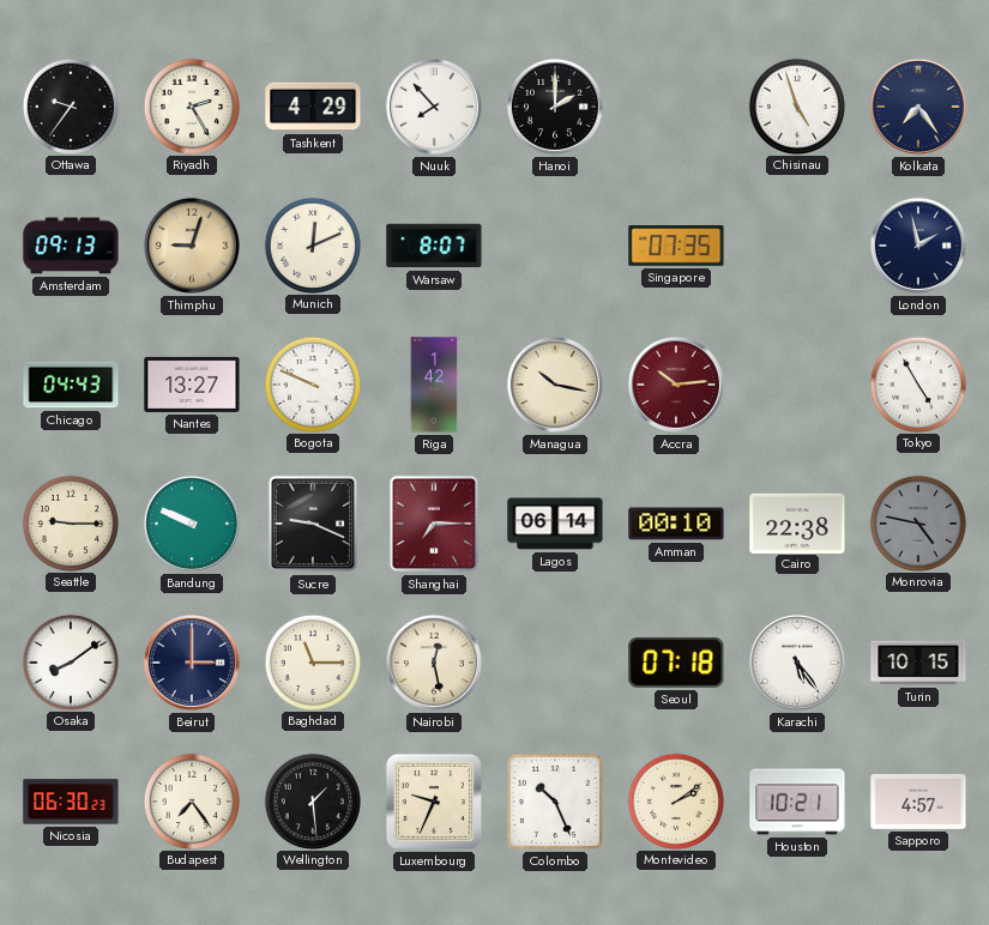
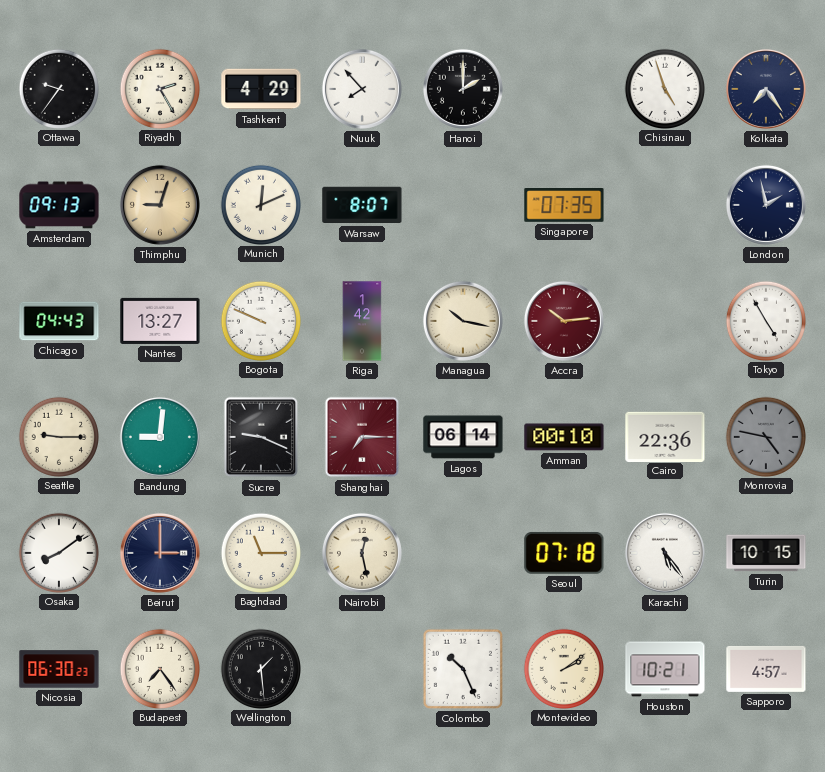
Bandung: 9:49 -> 9:01 (160, 437)
Cairo: 22:38 -> 22:36 (665, 436)
Luxembourg: 9:34 -> none (434, 802)
